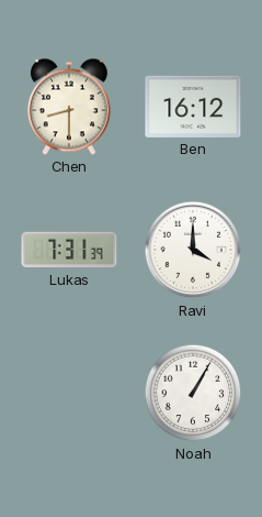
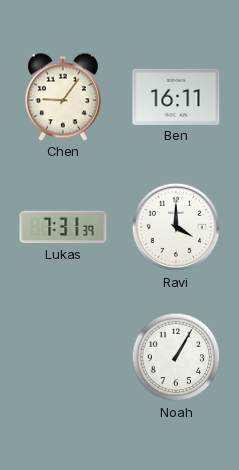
Chen: 8:30 -> 9:06 (63, 97)
Ben: 16:12 -> 16:11 (176, 97)
